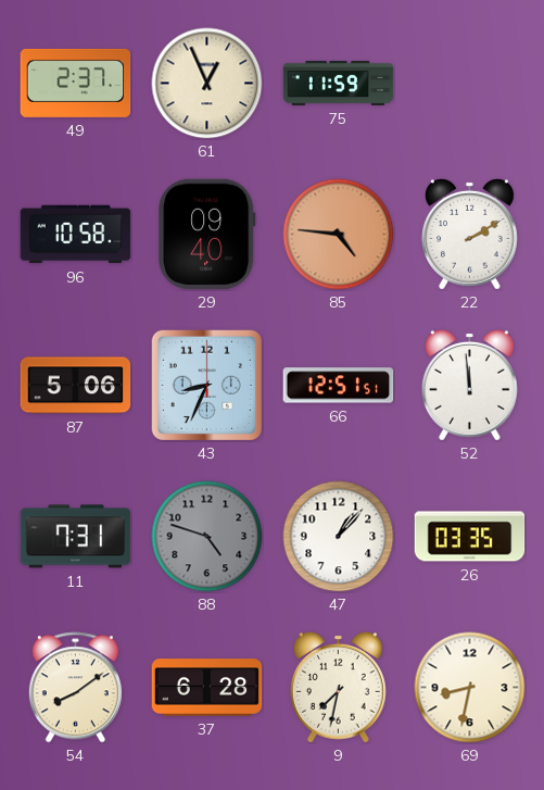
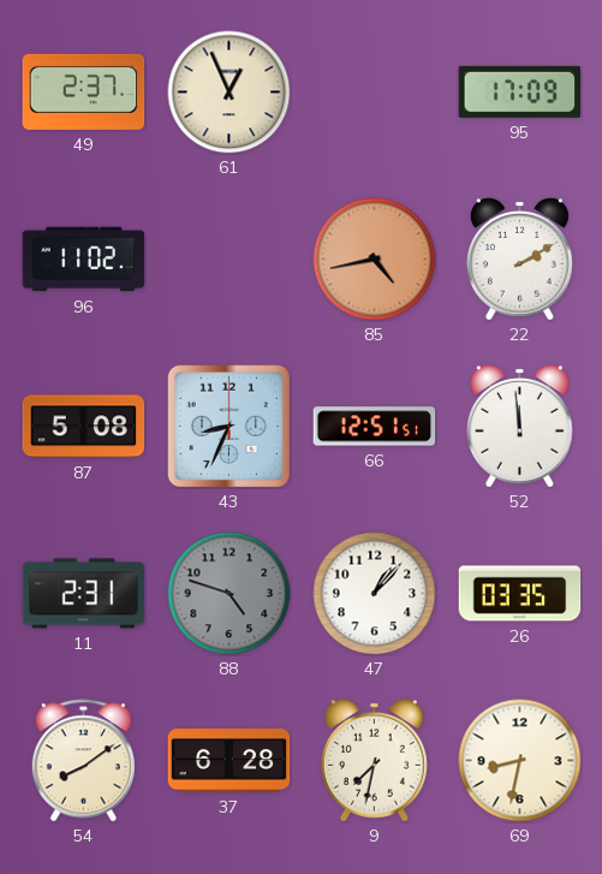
75: 11:59 -> none (339, 83)
95: none -> 17:09 (520, 91)
96: 10:58 -> 11:02 (84, 260)
29: 09:40 -> none (207, 235)
85: 4:46 -> 4:43 (375, 260)
87: 5:06 -> 5:08 (84, 427)
11: 7:31 -> 2:31 (84, 594)
